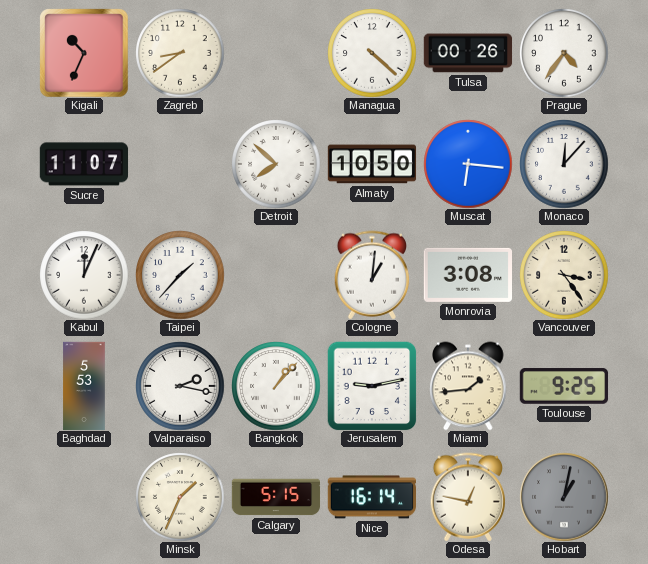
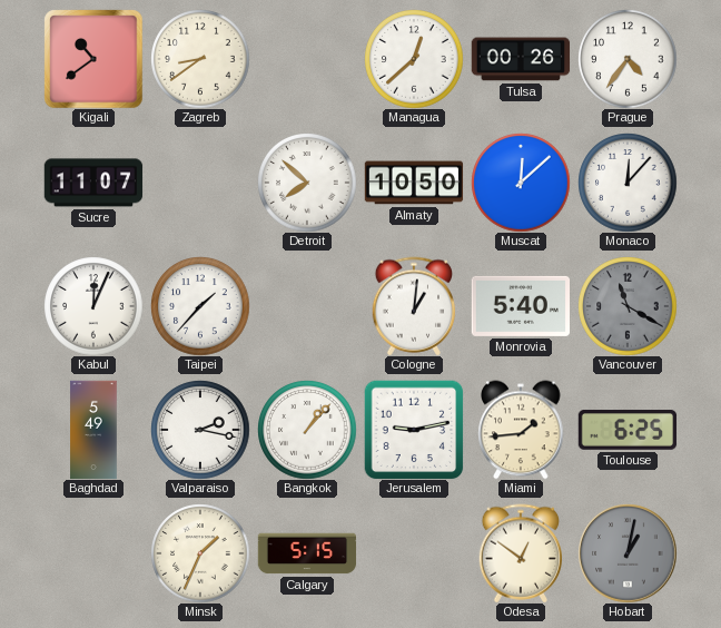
Kigali: 10:34 -> 10:39 (93, 59)
Managua: 4:22 -> 12:38 (414, 59)
Muscat: 6:16 -> 12:08 (521, 183)
Monrovia: 3:08 -> 5:40 (520, 306)
Vancouver: 3:24 -> 11:20 (628, 306)
Vancouver dial: cream -> grey (628, 306)
Baghdad: 5:53 -> 5:49 (93, 430)
Toulouse: 9:25 -> 6:25 (628, 430)
Nice: 16:14 -> none (371, 497)
Odesa: 12:47 -> 12:51 (521, 553)
